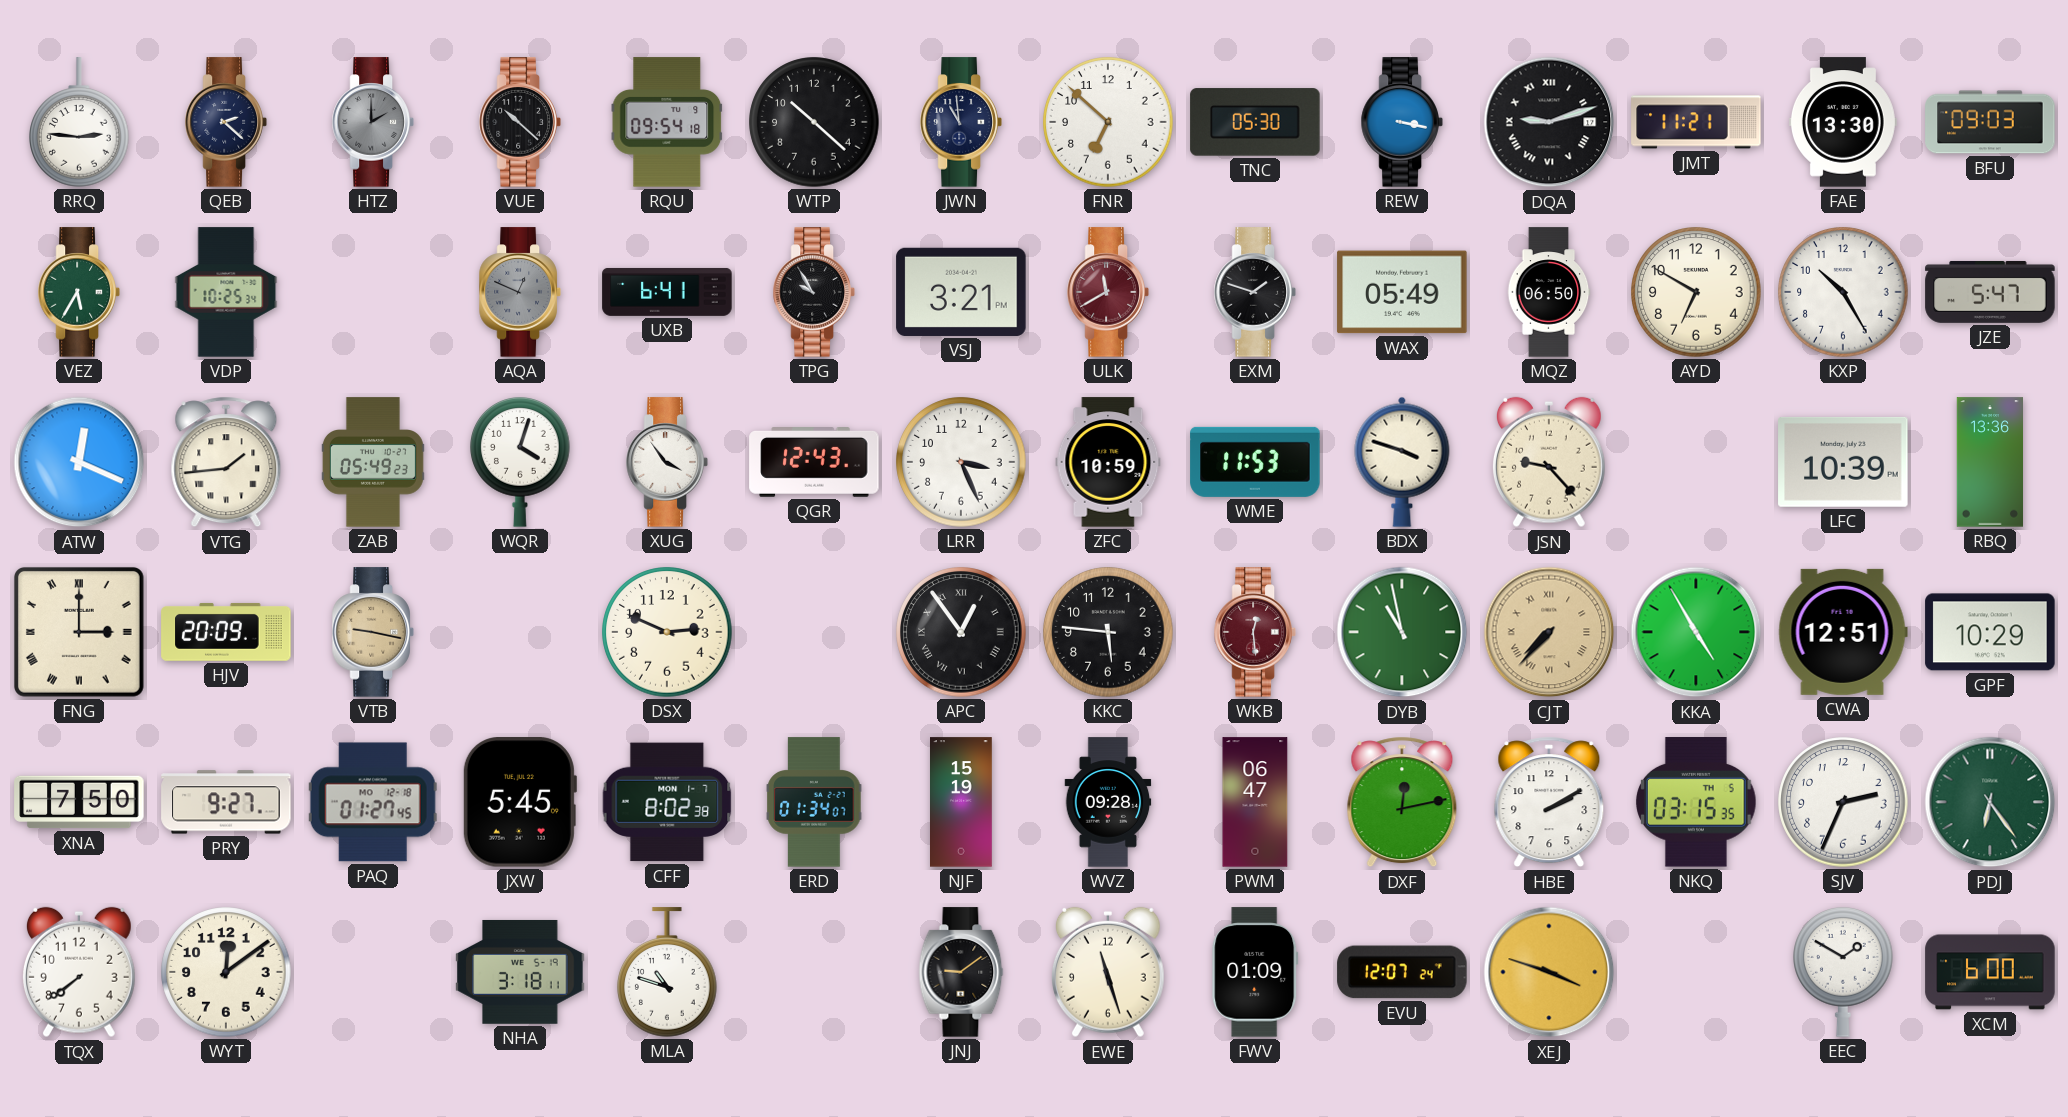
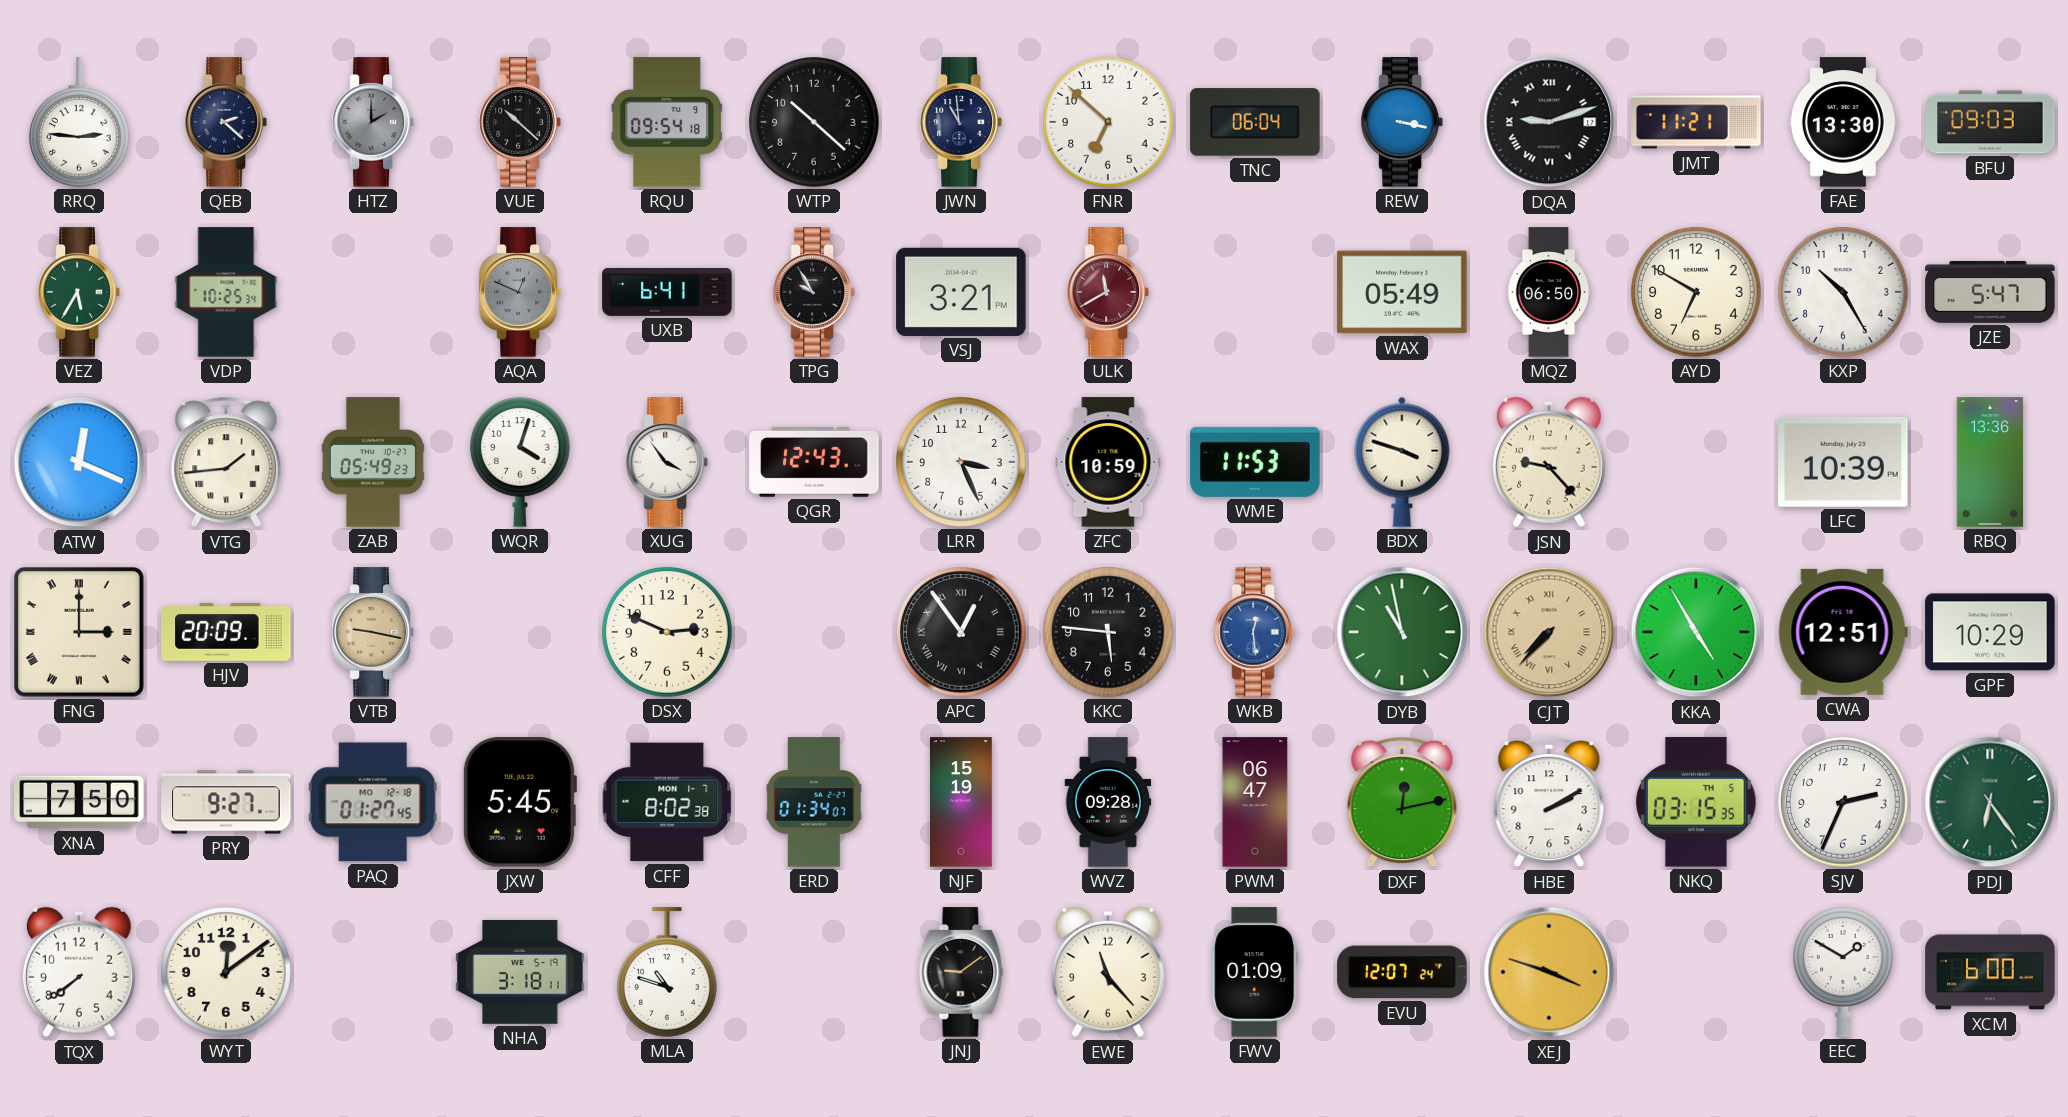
TNC: 05:30 -> 06:04 (1255, 122)
EXM: 1:48 -> none (1255, 292)
WKB dial: burgundy -> blue (1255, 632)
EWE: 11:27 -> 11:23 (1108, 972)
